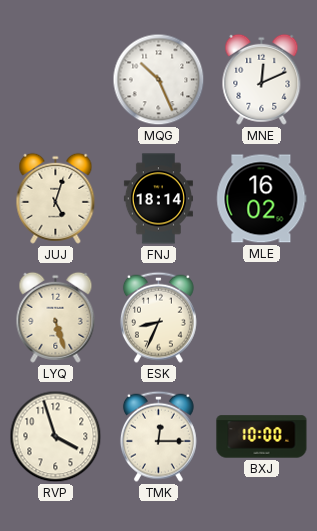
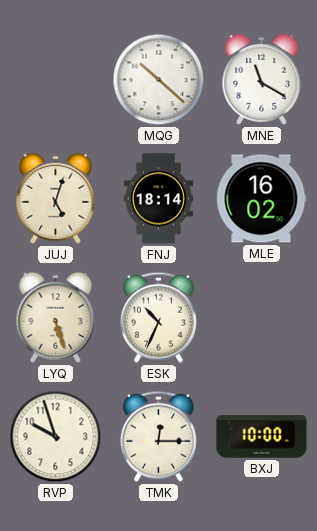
MQG: 10:26 -> 10:22 (159, 80)
MNE: 12:11 -> 11:20 (262, 79)
ESK: 8:34 -> 10:34 (158, 317)
RVP: 3:57 -> 9:57 (56, 437)
